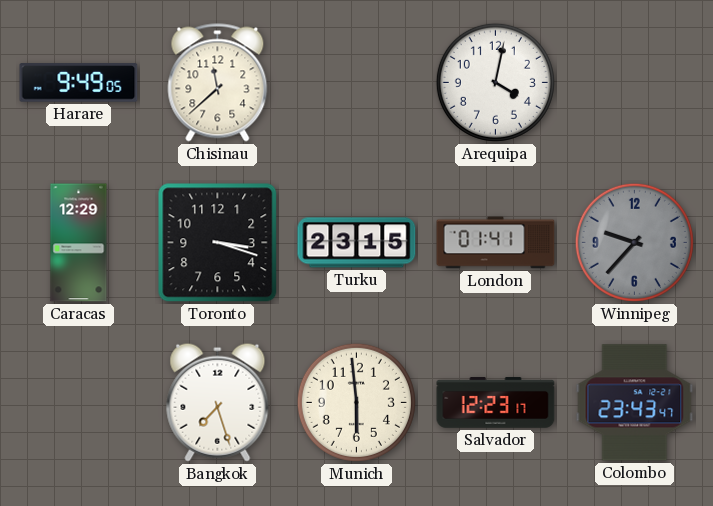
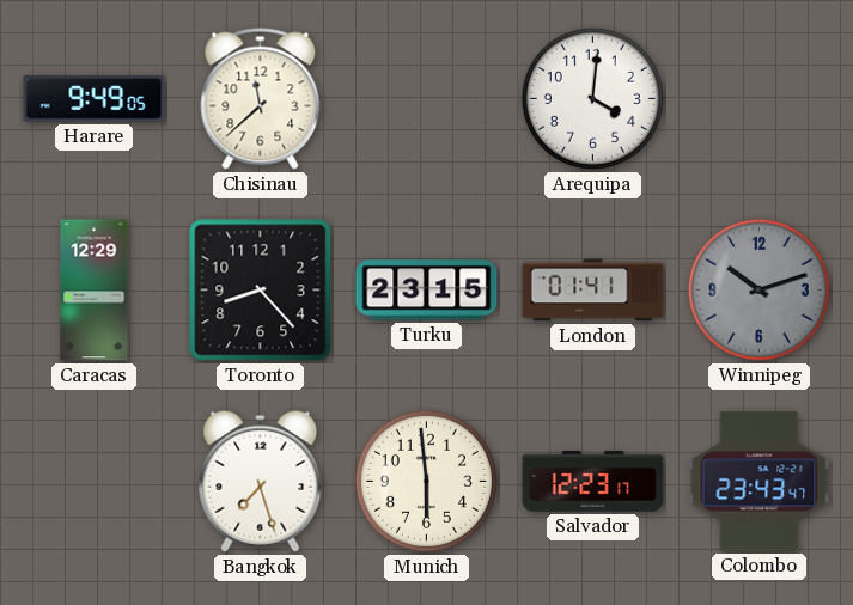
Arequipa: 4:02 -> 4:01 (592, 98)
Toronto: 3:18 -> 8:23 (261, 291)
Winnipeg: 9:37 -> 10:12 (758, 289)
